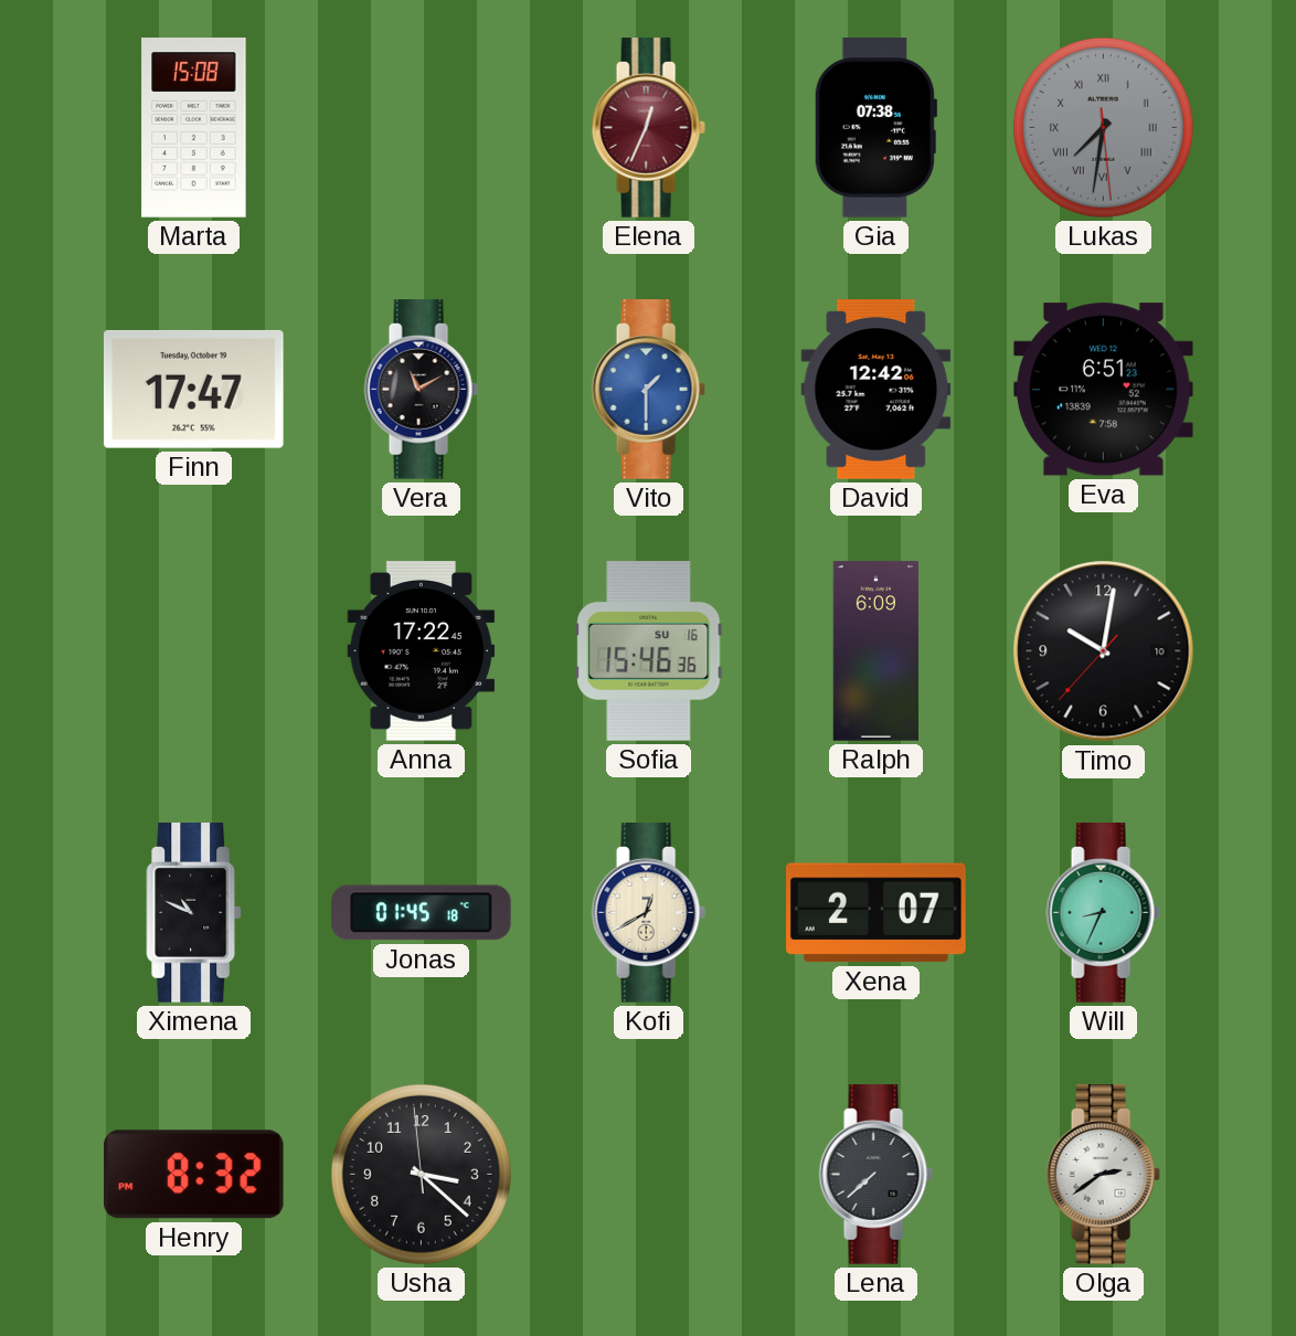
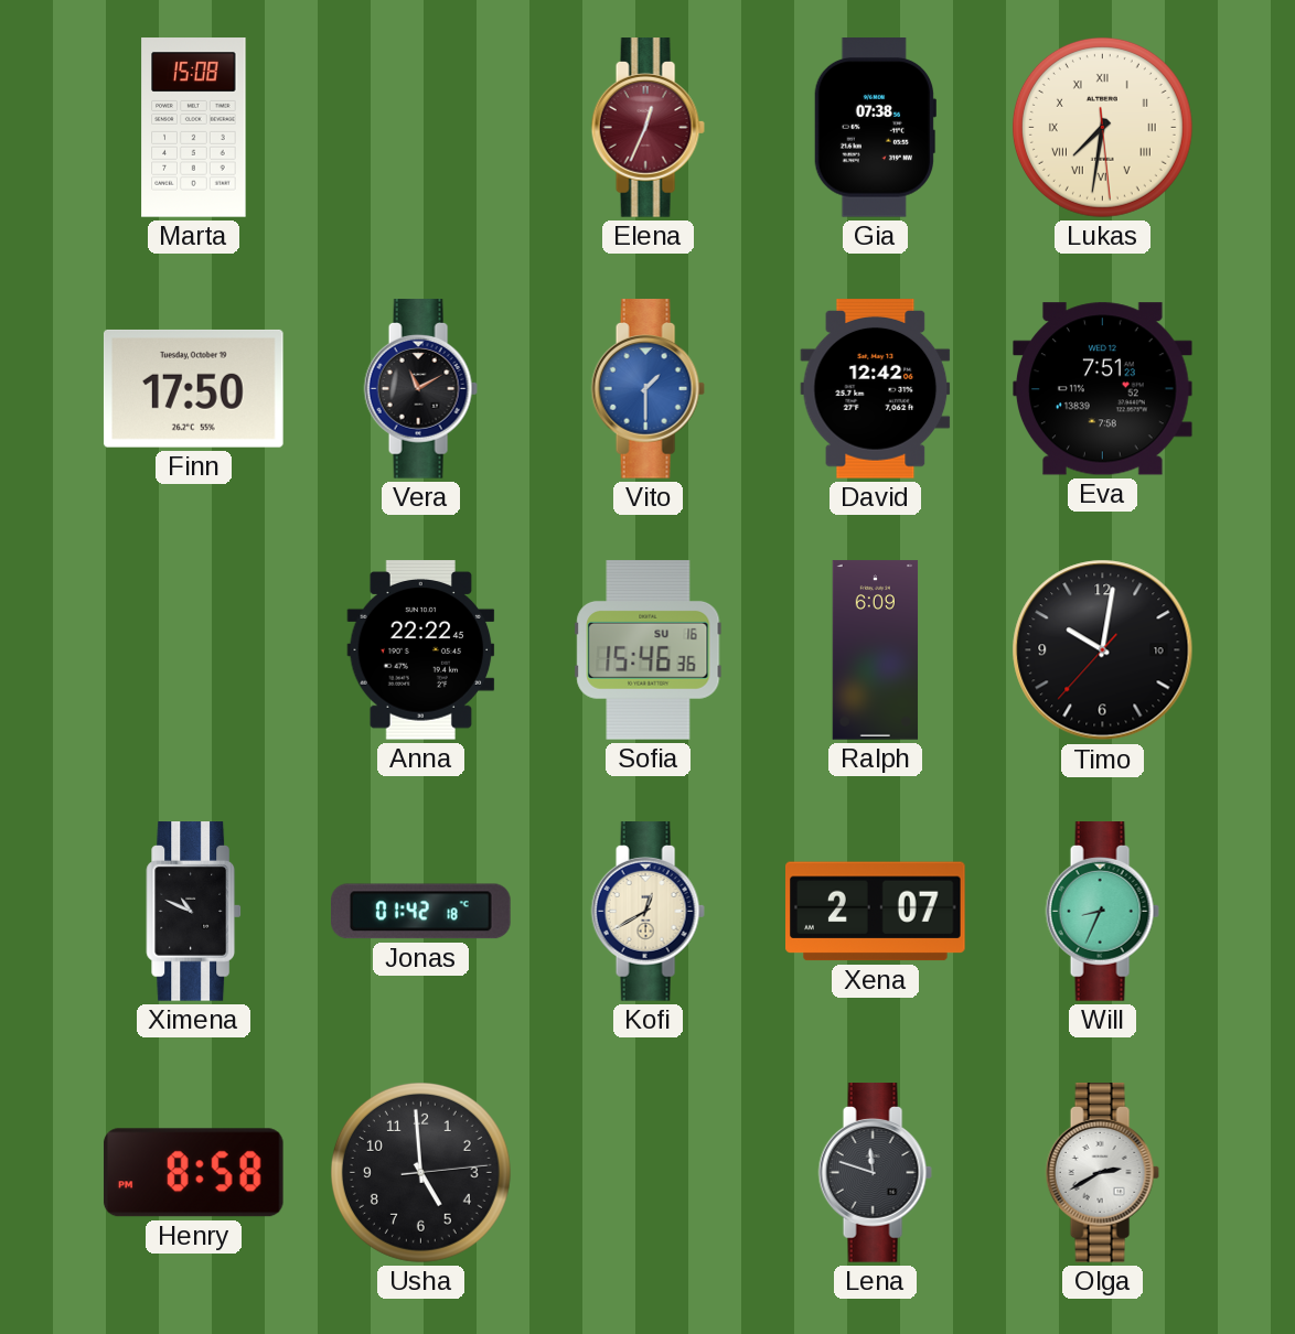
Lukas dial: grey -> cream (1102, 127)
Finn: 17:47 -> 17:50 (193, 388)
Eva: 6:51 -> 7:51 (1103, 389)
Anna: 17:22 -> 22:22 (421, 650)
Jonas: 01:45 -> 01:42 (421, 912)
Henry: 8:32 -> 8:58 (193, 1173)
Usha: 3:21 -> 4:59 (420, 1172)
Lena: 7:38 -> 11:48 (875, 1173)
Olga: 2:39 -> 2:40 (1102, 1173)
